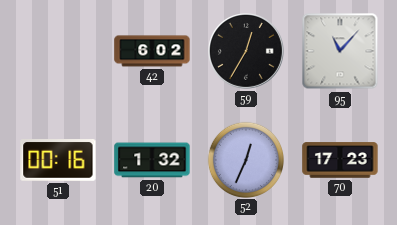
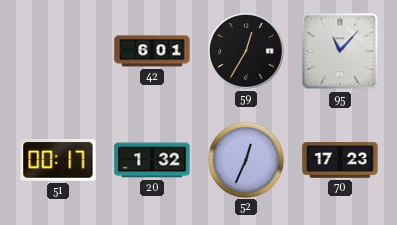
42: 6:02 -> 6:01 (152, 51)
51: 00:16 -> 00:17 (58, 160)
